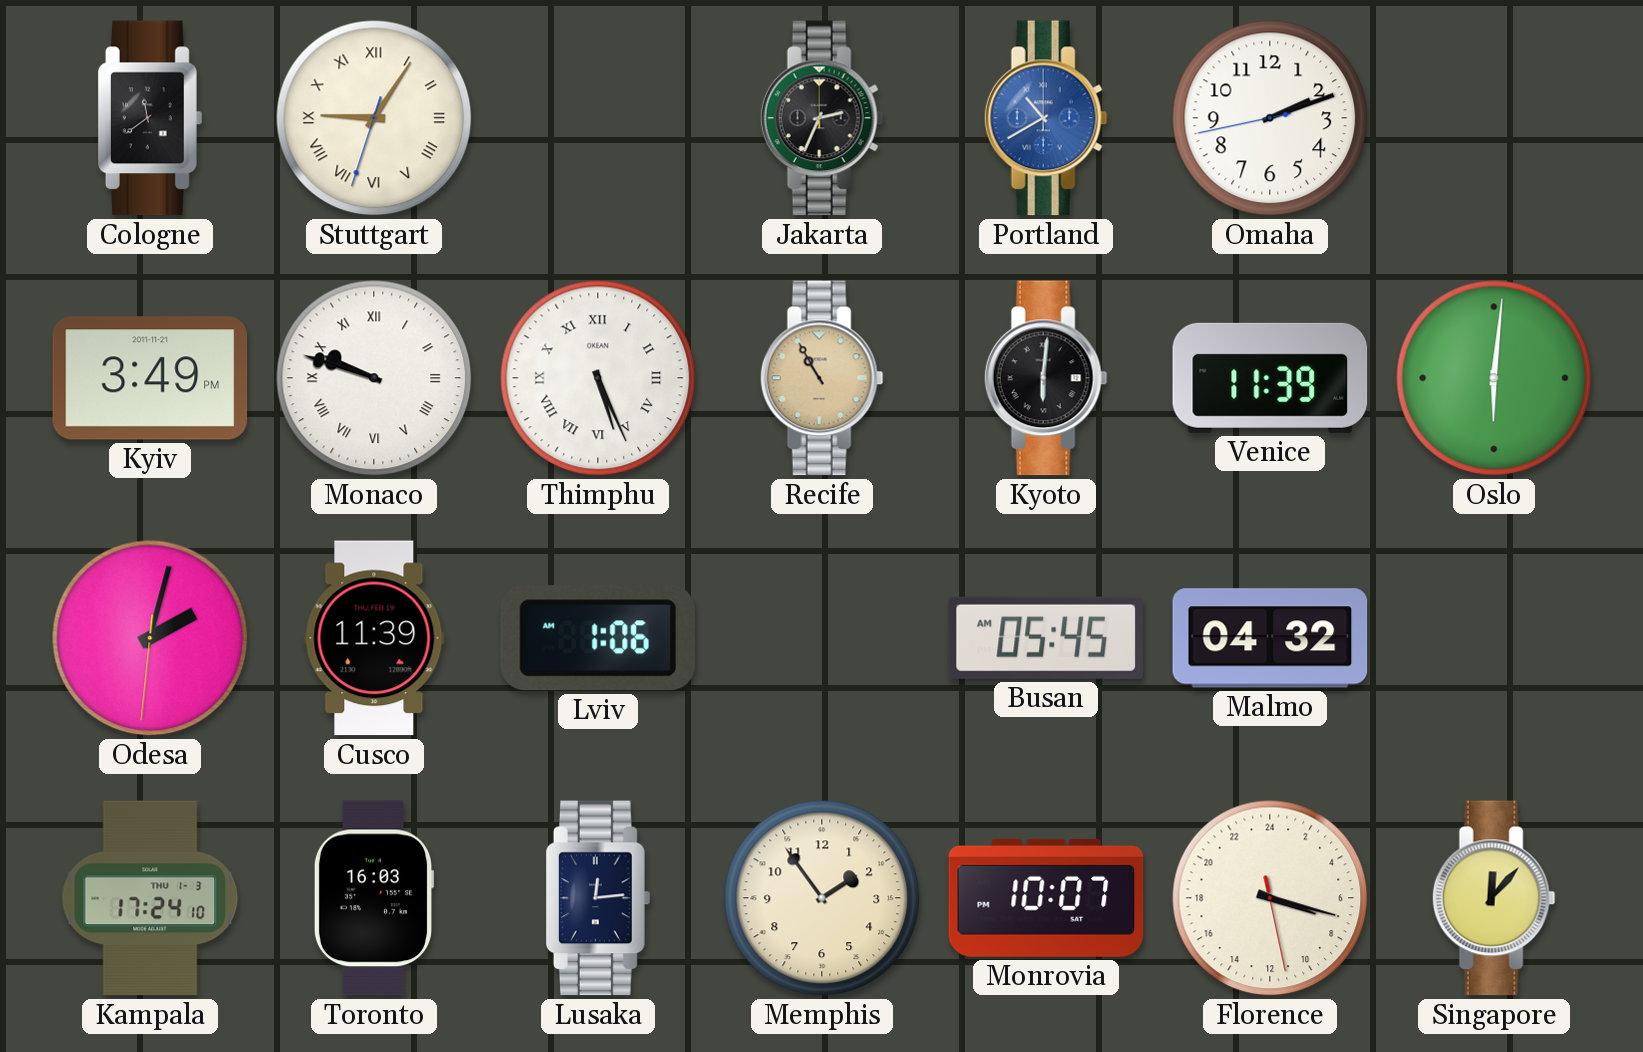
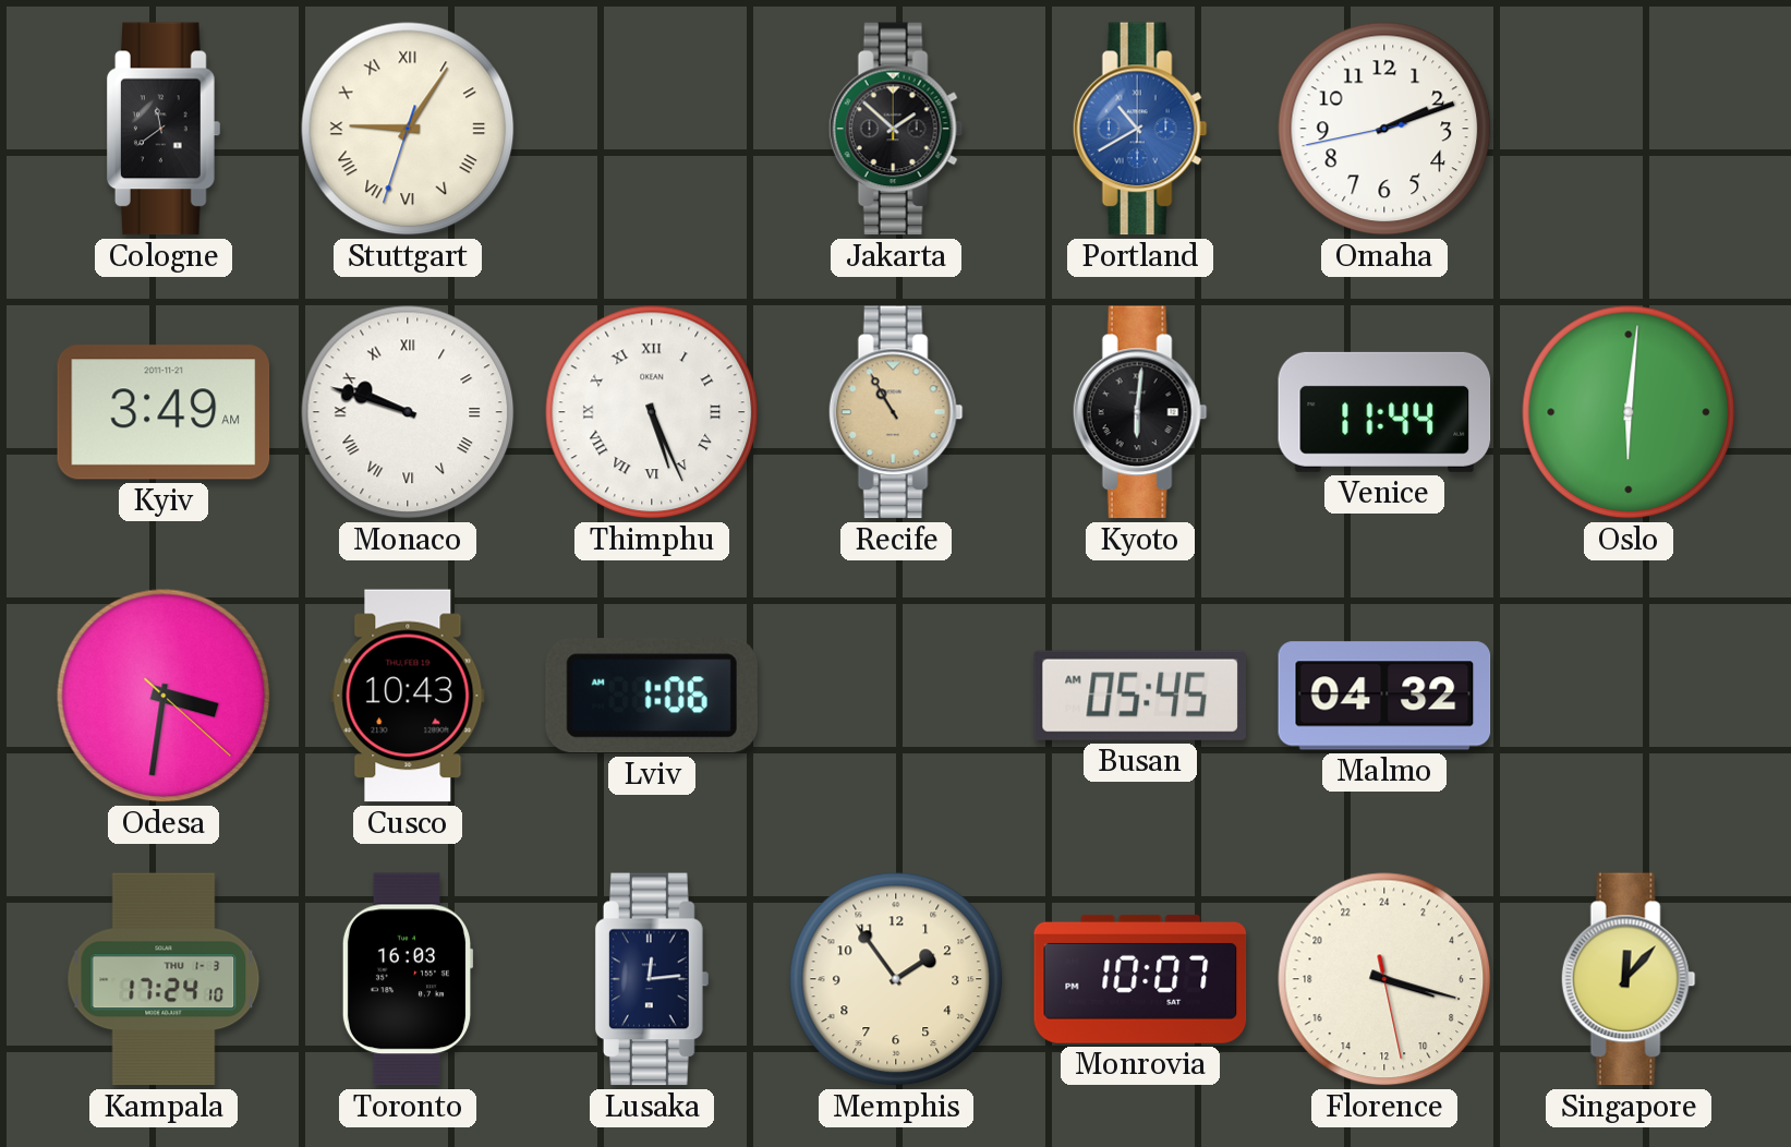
Jakarta: 2:34 -> 1:52 (896, 129)
Kyiv: 3:49 PM -> 3:49 AM (164, 412)
Venice: 11:39 -> 11:44 (1384, 412)
Odesa: 2:02 -> 3:31 (164, 696)
Cusco: 11:39 -> 10:43 (408, 696)
